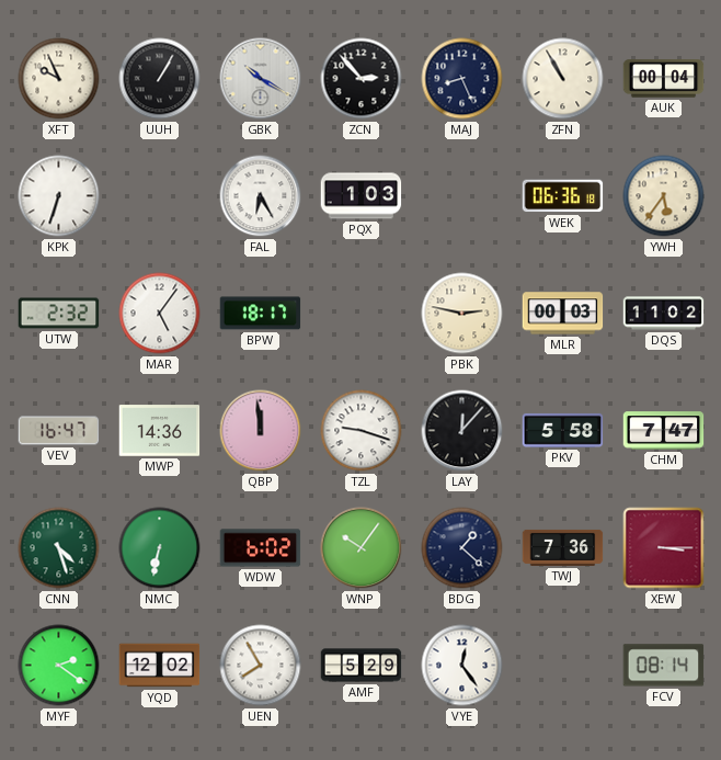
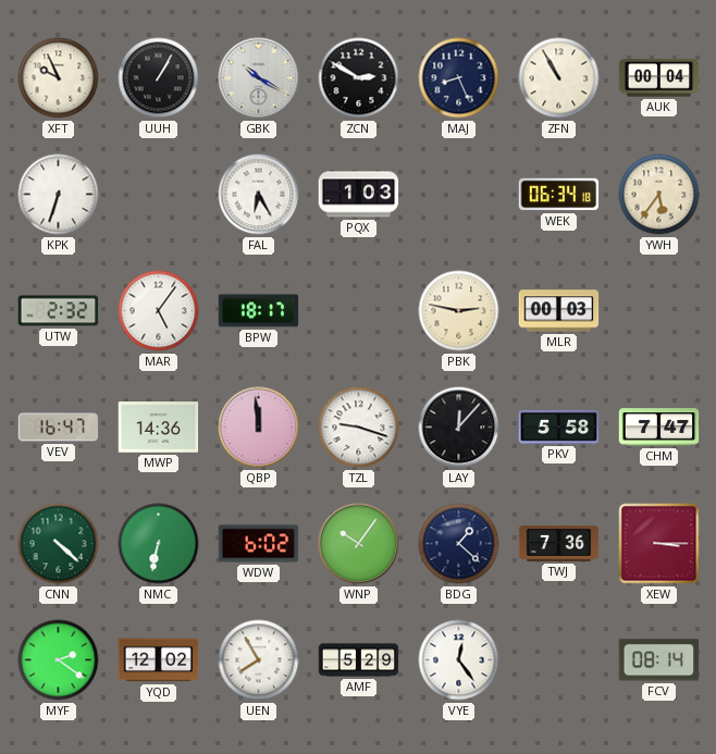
ZCN: 2:53 -> 2:50 (359, 78)
WEK: 06:36 -> 06:34 (559, 195)
DQS: 11:02 -> none (664, 314)
CNN: 4:27 -> 4:22 (59, 544)
